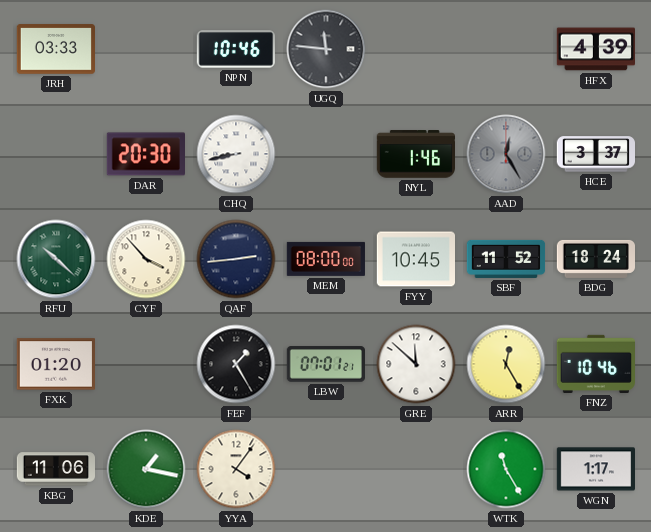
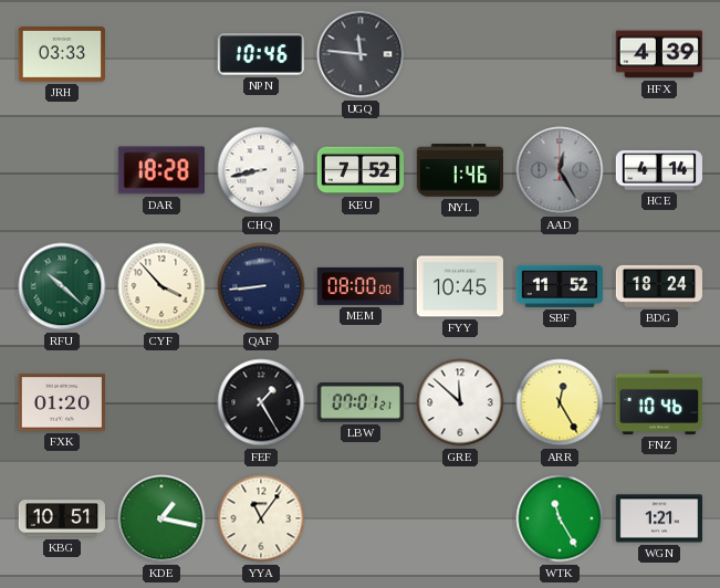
DAR: 20:30 -> 18:28 (160, 170)
KEU: none -> 7:52 (359, 170)
HCE: 3:37 -> 4:14 (658, 170)
QAF: 2:44 -> 8:44 (261, 286)
KBG: 11:06 -> 10:51 (61, 518)
YYA: 4:06 -> 11:06 (261, 518)
WGN: 1:17 -> 1:21 (658, 518)
